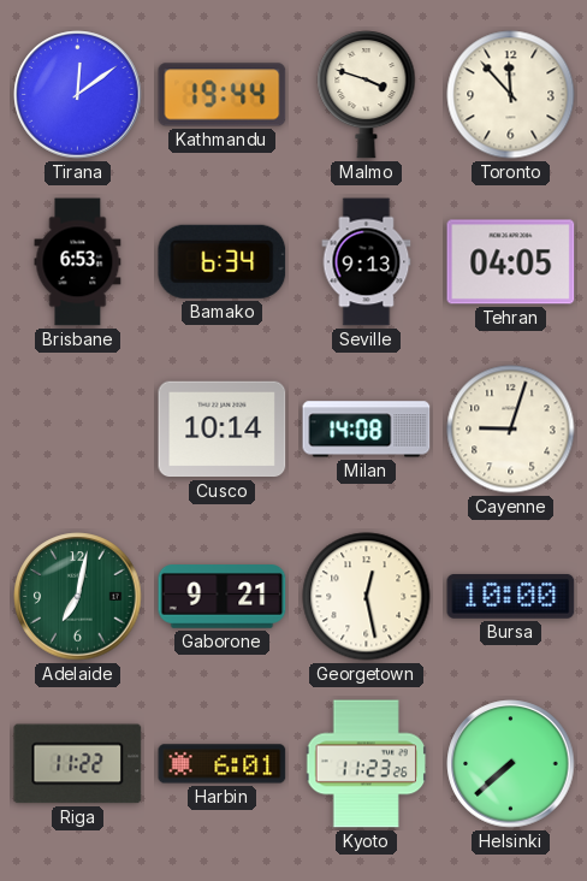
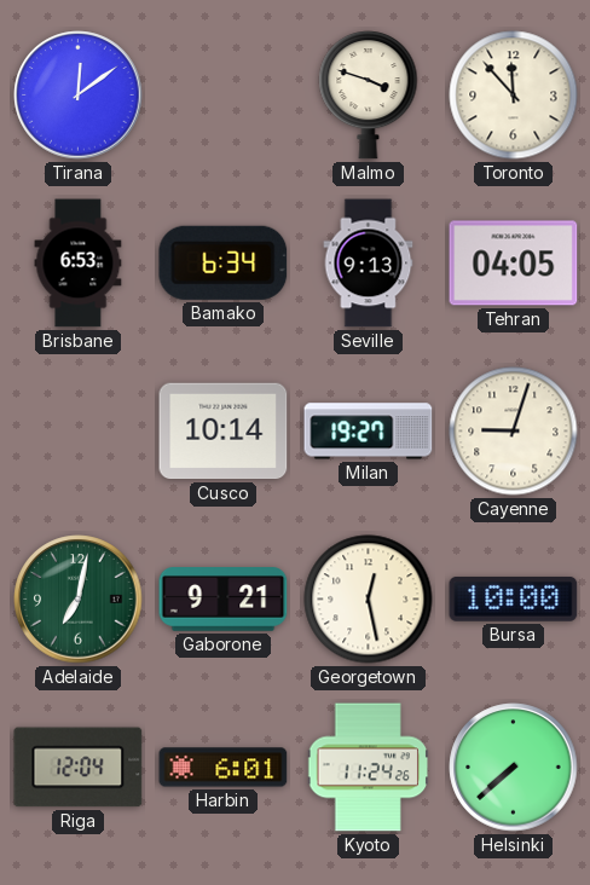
Kathmandu: 19:44 -> none (223, 95)
Milan: 14:08 -> 19:27 (369, 432)
Riga: 11:22 -> 12:04 (79, 768)
Kyoto: 11:23 -> 11:24 (369, 768)
